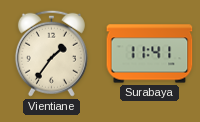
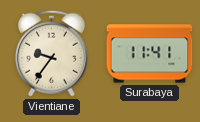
Vientiane: 1:36 -> 9:36 (51, 53)
